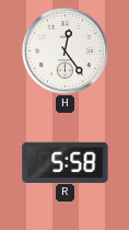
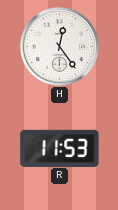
R: 5:58 -> 11:53 (60, 148)
